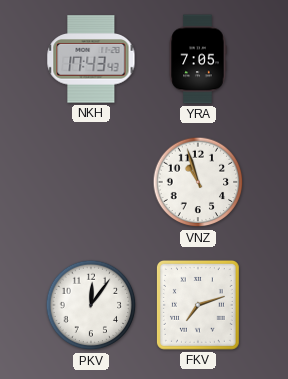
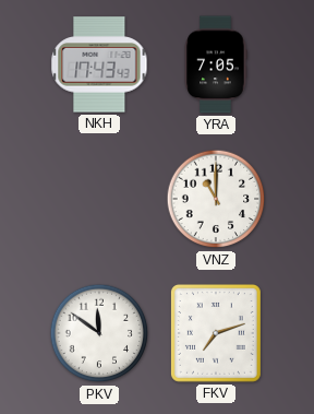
VNZ: 10:57 -> 11:00 (216, 199)
PKV: 12:06 -> 11:51 (99, 333)
